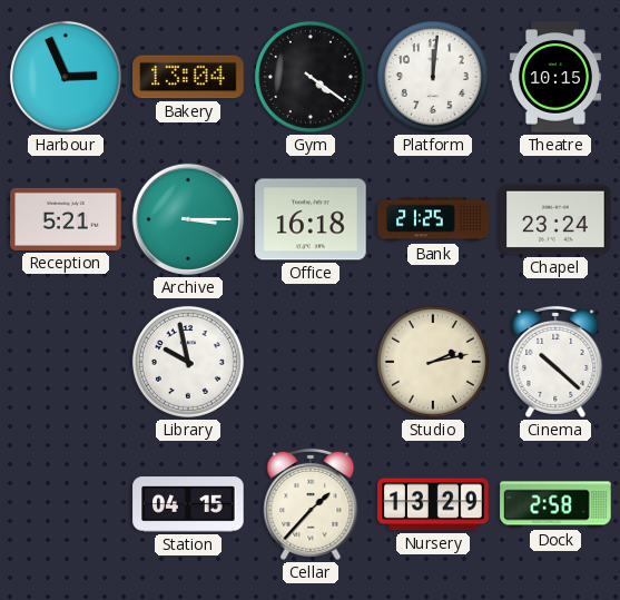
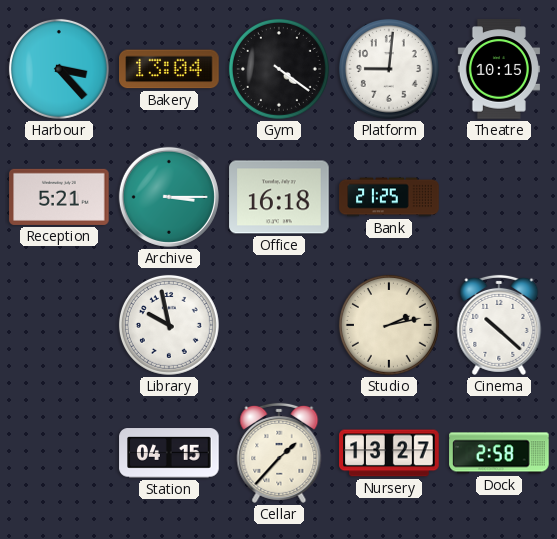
Harbour: 2:56 -> 3:23 (59, 69)
Platform: 12:01 -> 9:01 (389, 69)
Chapel: 23:24 -> none (555, 219)
Nursery: 13:29 -> 13:27 (389, 453)
